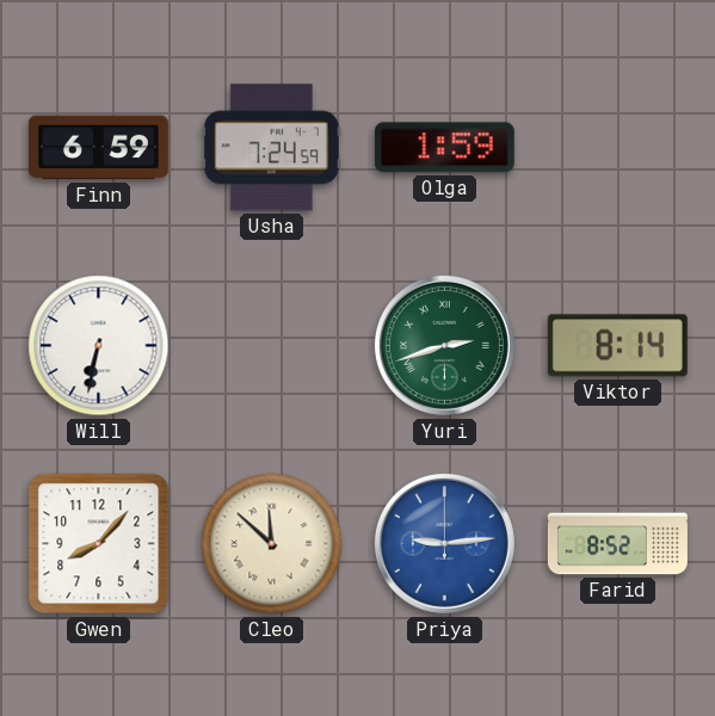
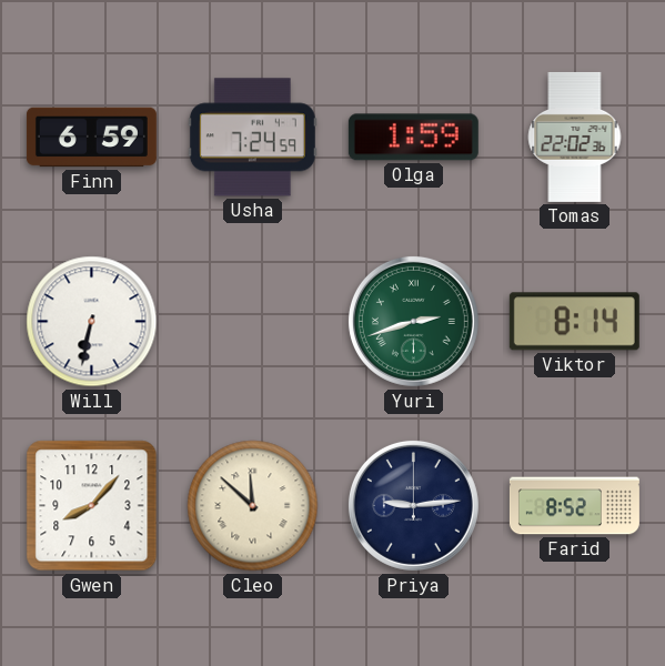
Tomas: none -> 22:02 (575, 137)
Priya dial: blue -> navy (413, 505)
